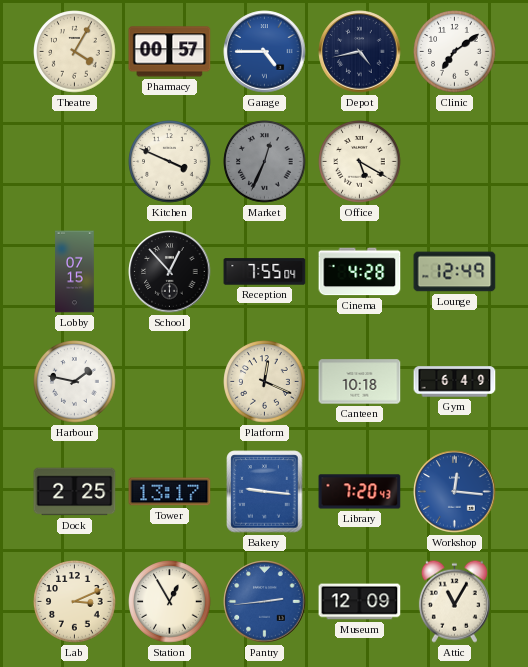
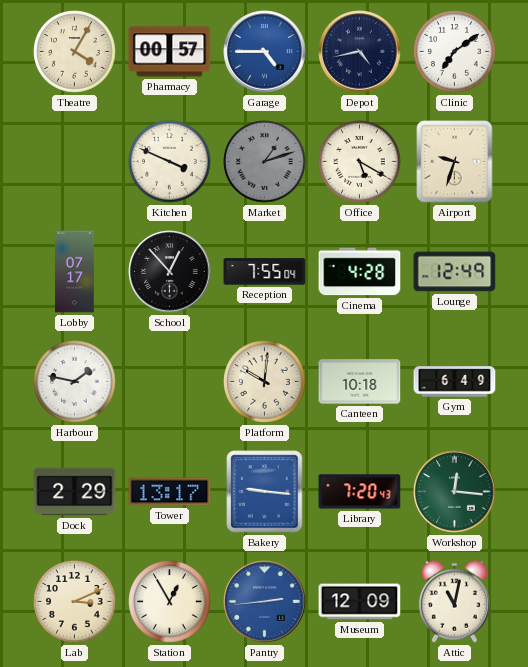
Market: 12:34 -> 1:12 (265, 162)
Airport: none -> 9:33 (455, 162)
Lobby: 07:15 -> 07:17 (75, 272)
Platform: 12:19 -> 10:01 (265, 382)
Dock: 2:25 -> 2:29 (75, 492)
Workshop dial: blue -> green (455, 492)
Attic: 11:05 -> 11:02 (454, 601)
